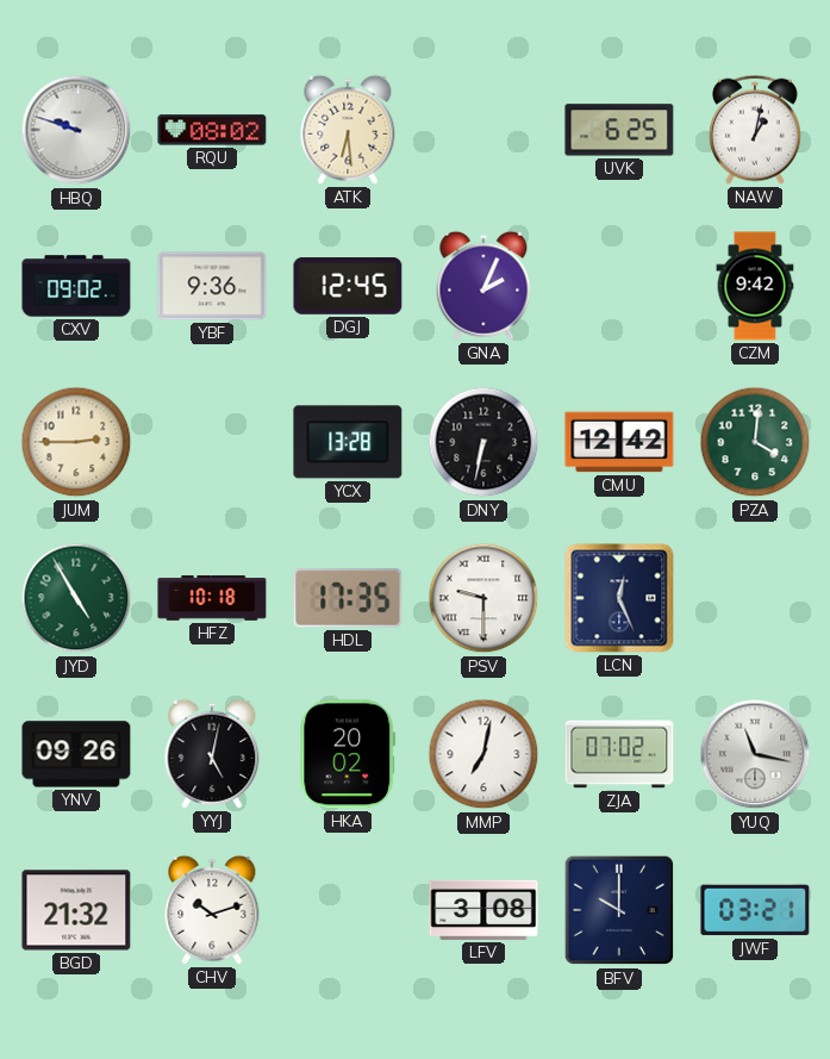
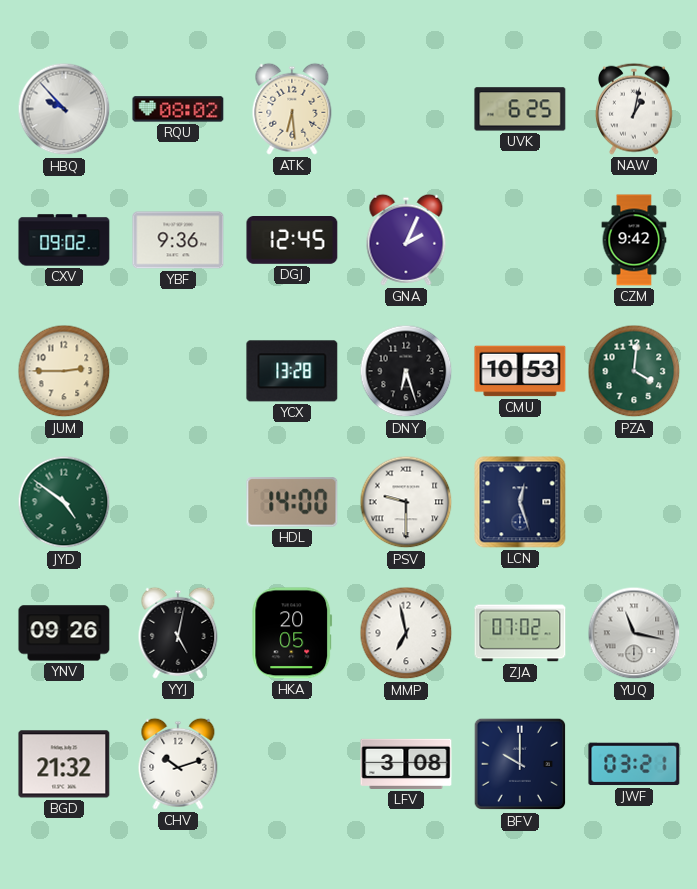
HBQ: 9:48 -> 9:53 (64, 109)
DNY: 6:32 -> 6:27 (406, 371)
CMU: 12:42 -> 10:53 (520, 371)
JYD: 4:55 -> 4:51 (64, 502)
HFZ: 10:18 -> none (212, 598)
HDL: 17:35 -> 14:00 (292, 502)
LCN: 12:26 -> 12:27 (520, 502)
HKA: 20:02 -> 20:05 (292, 633)
MMP: 7:02 -> 6:58 (406, 633)
